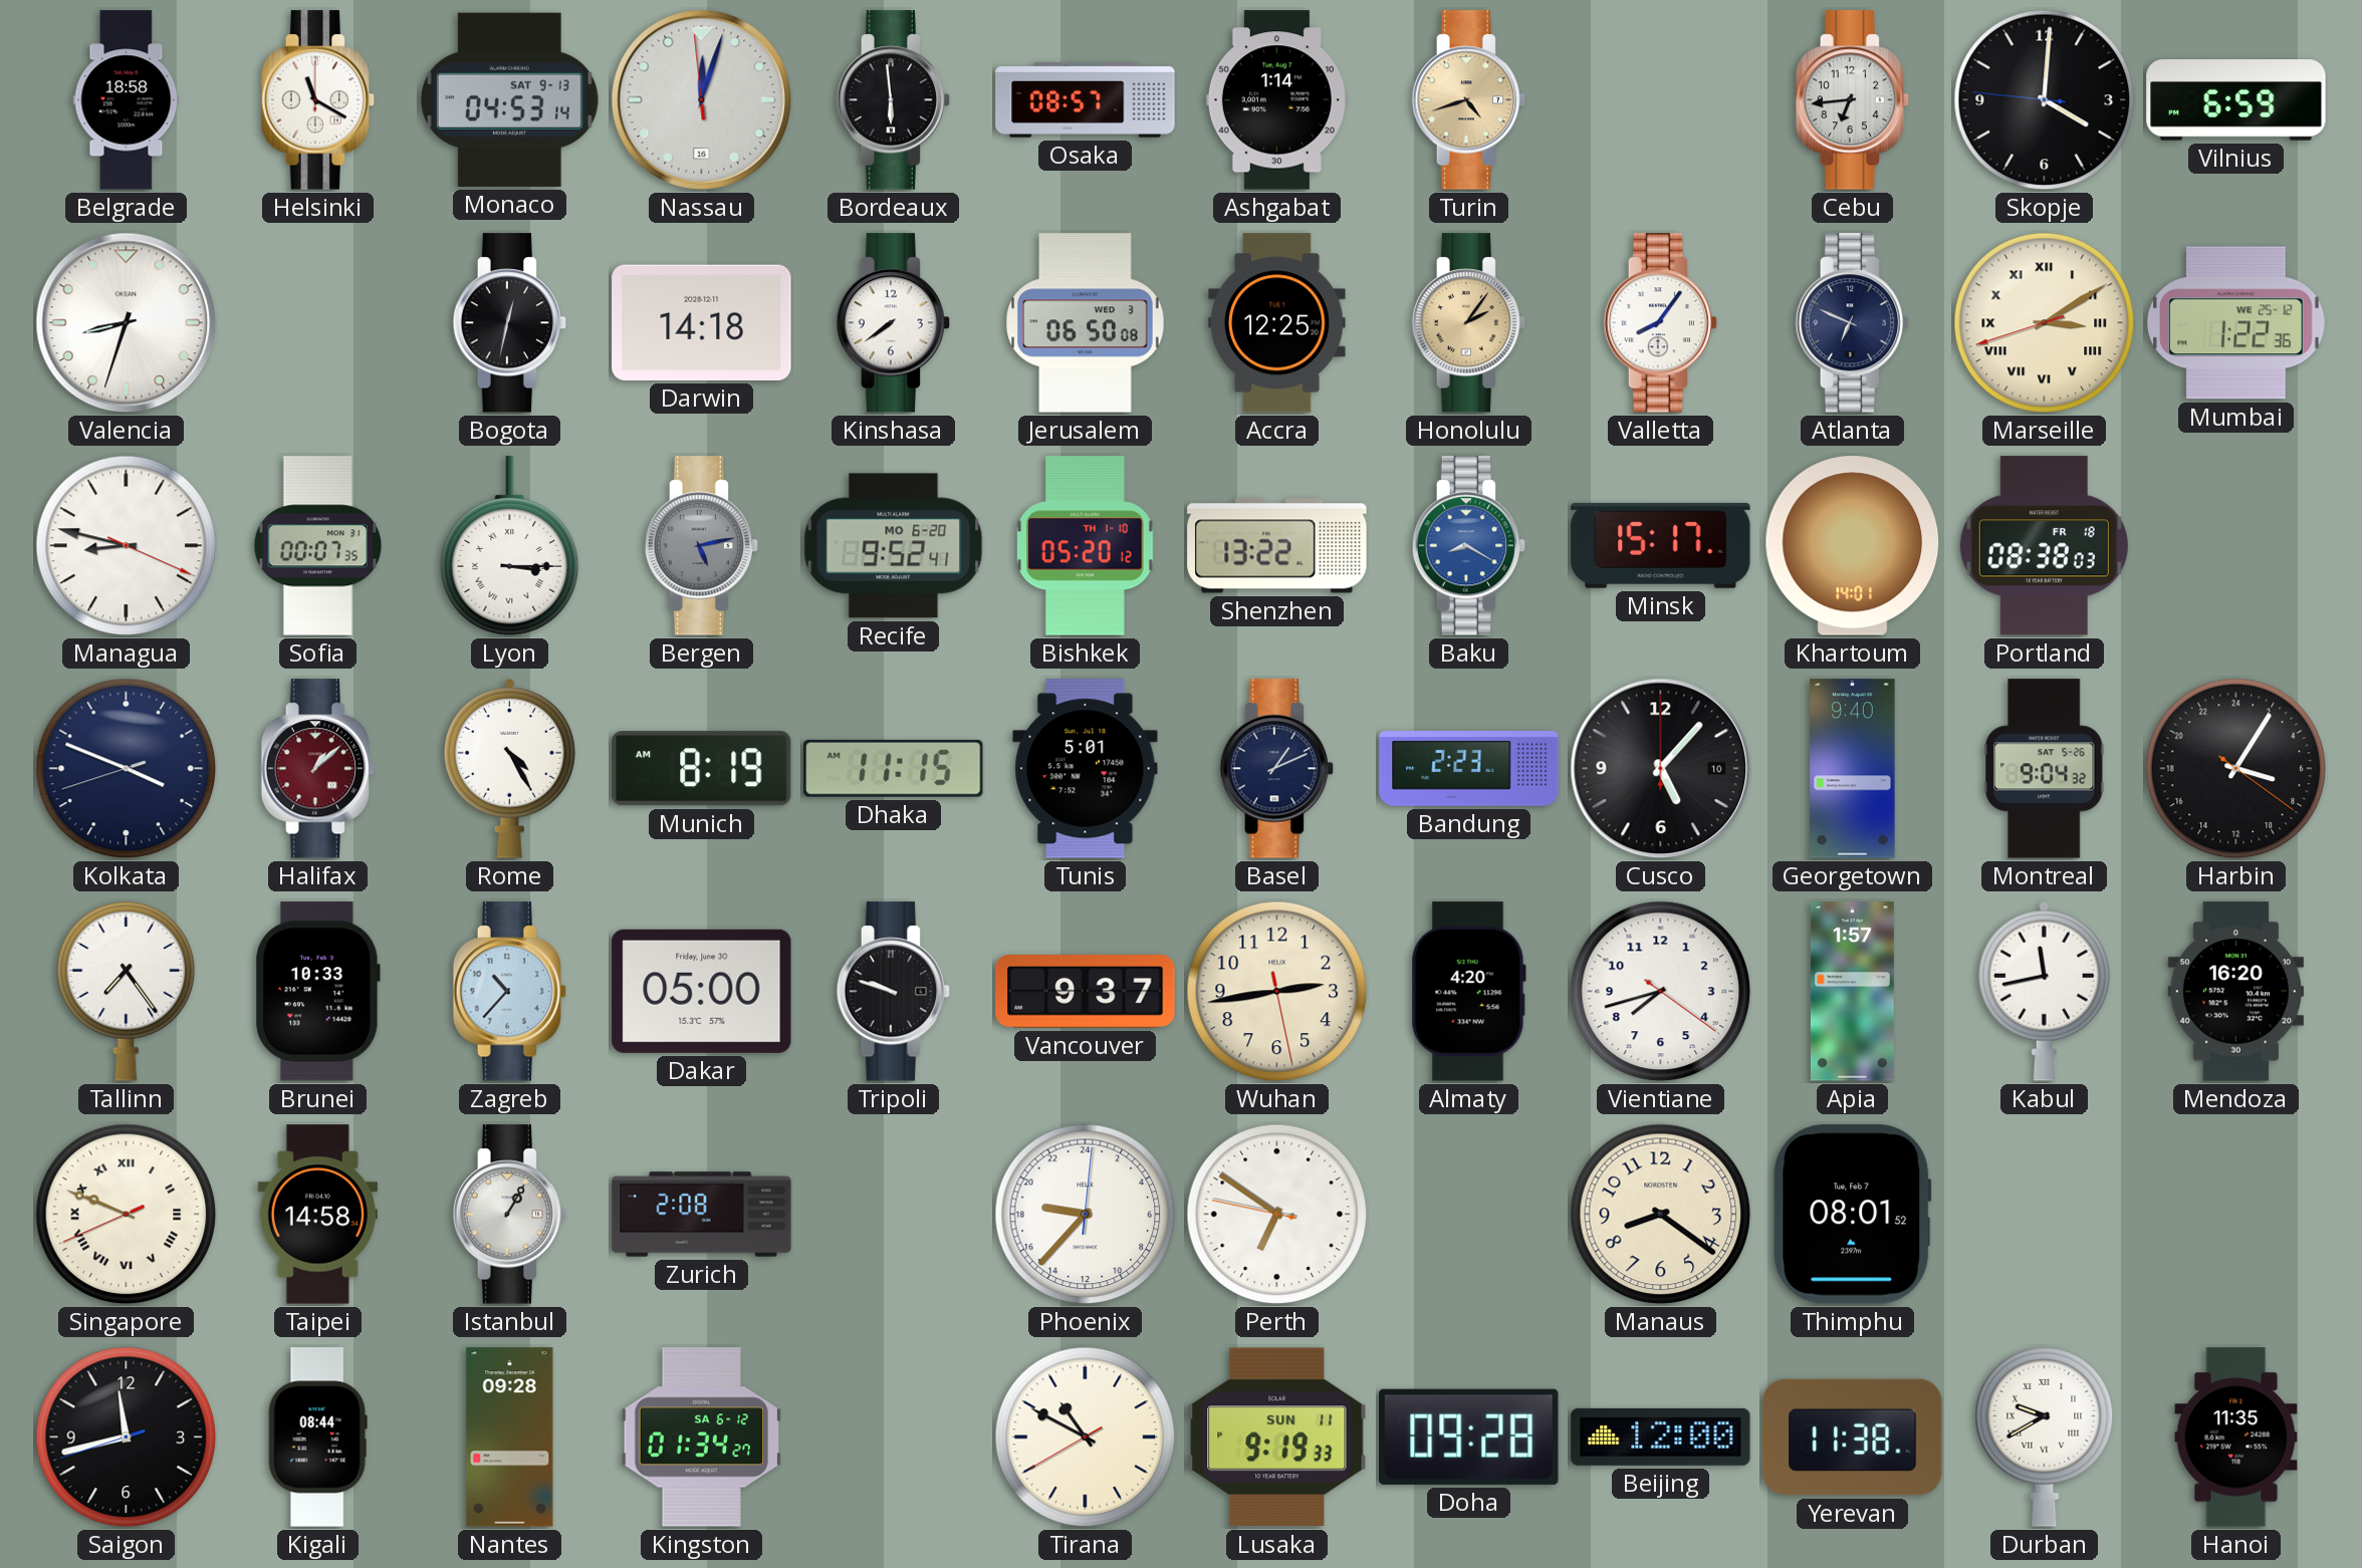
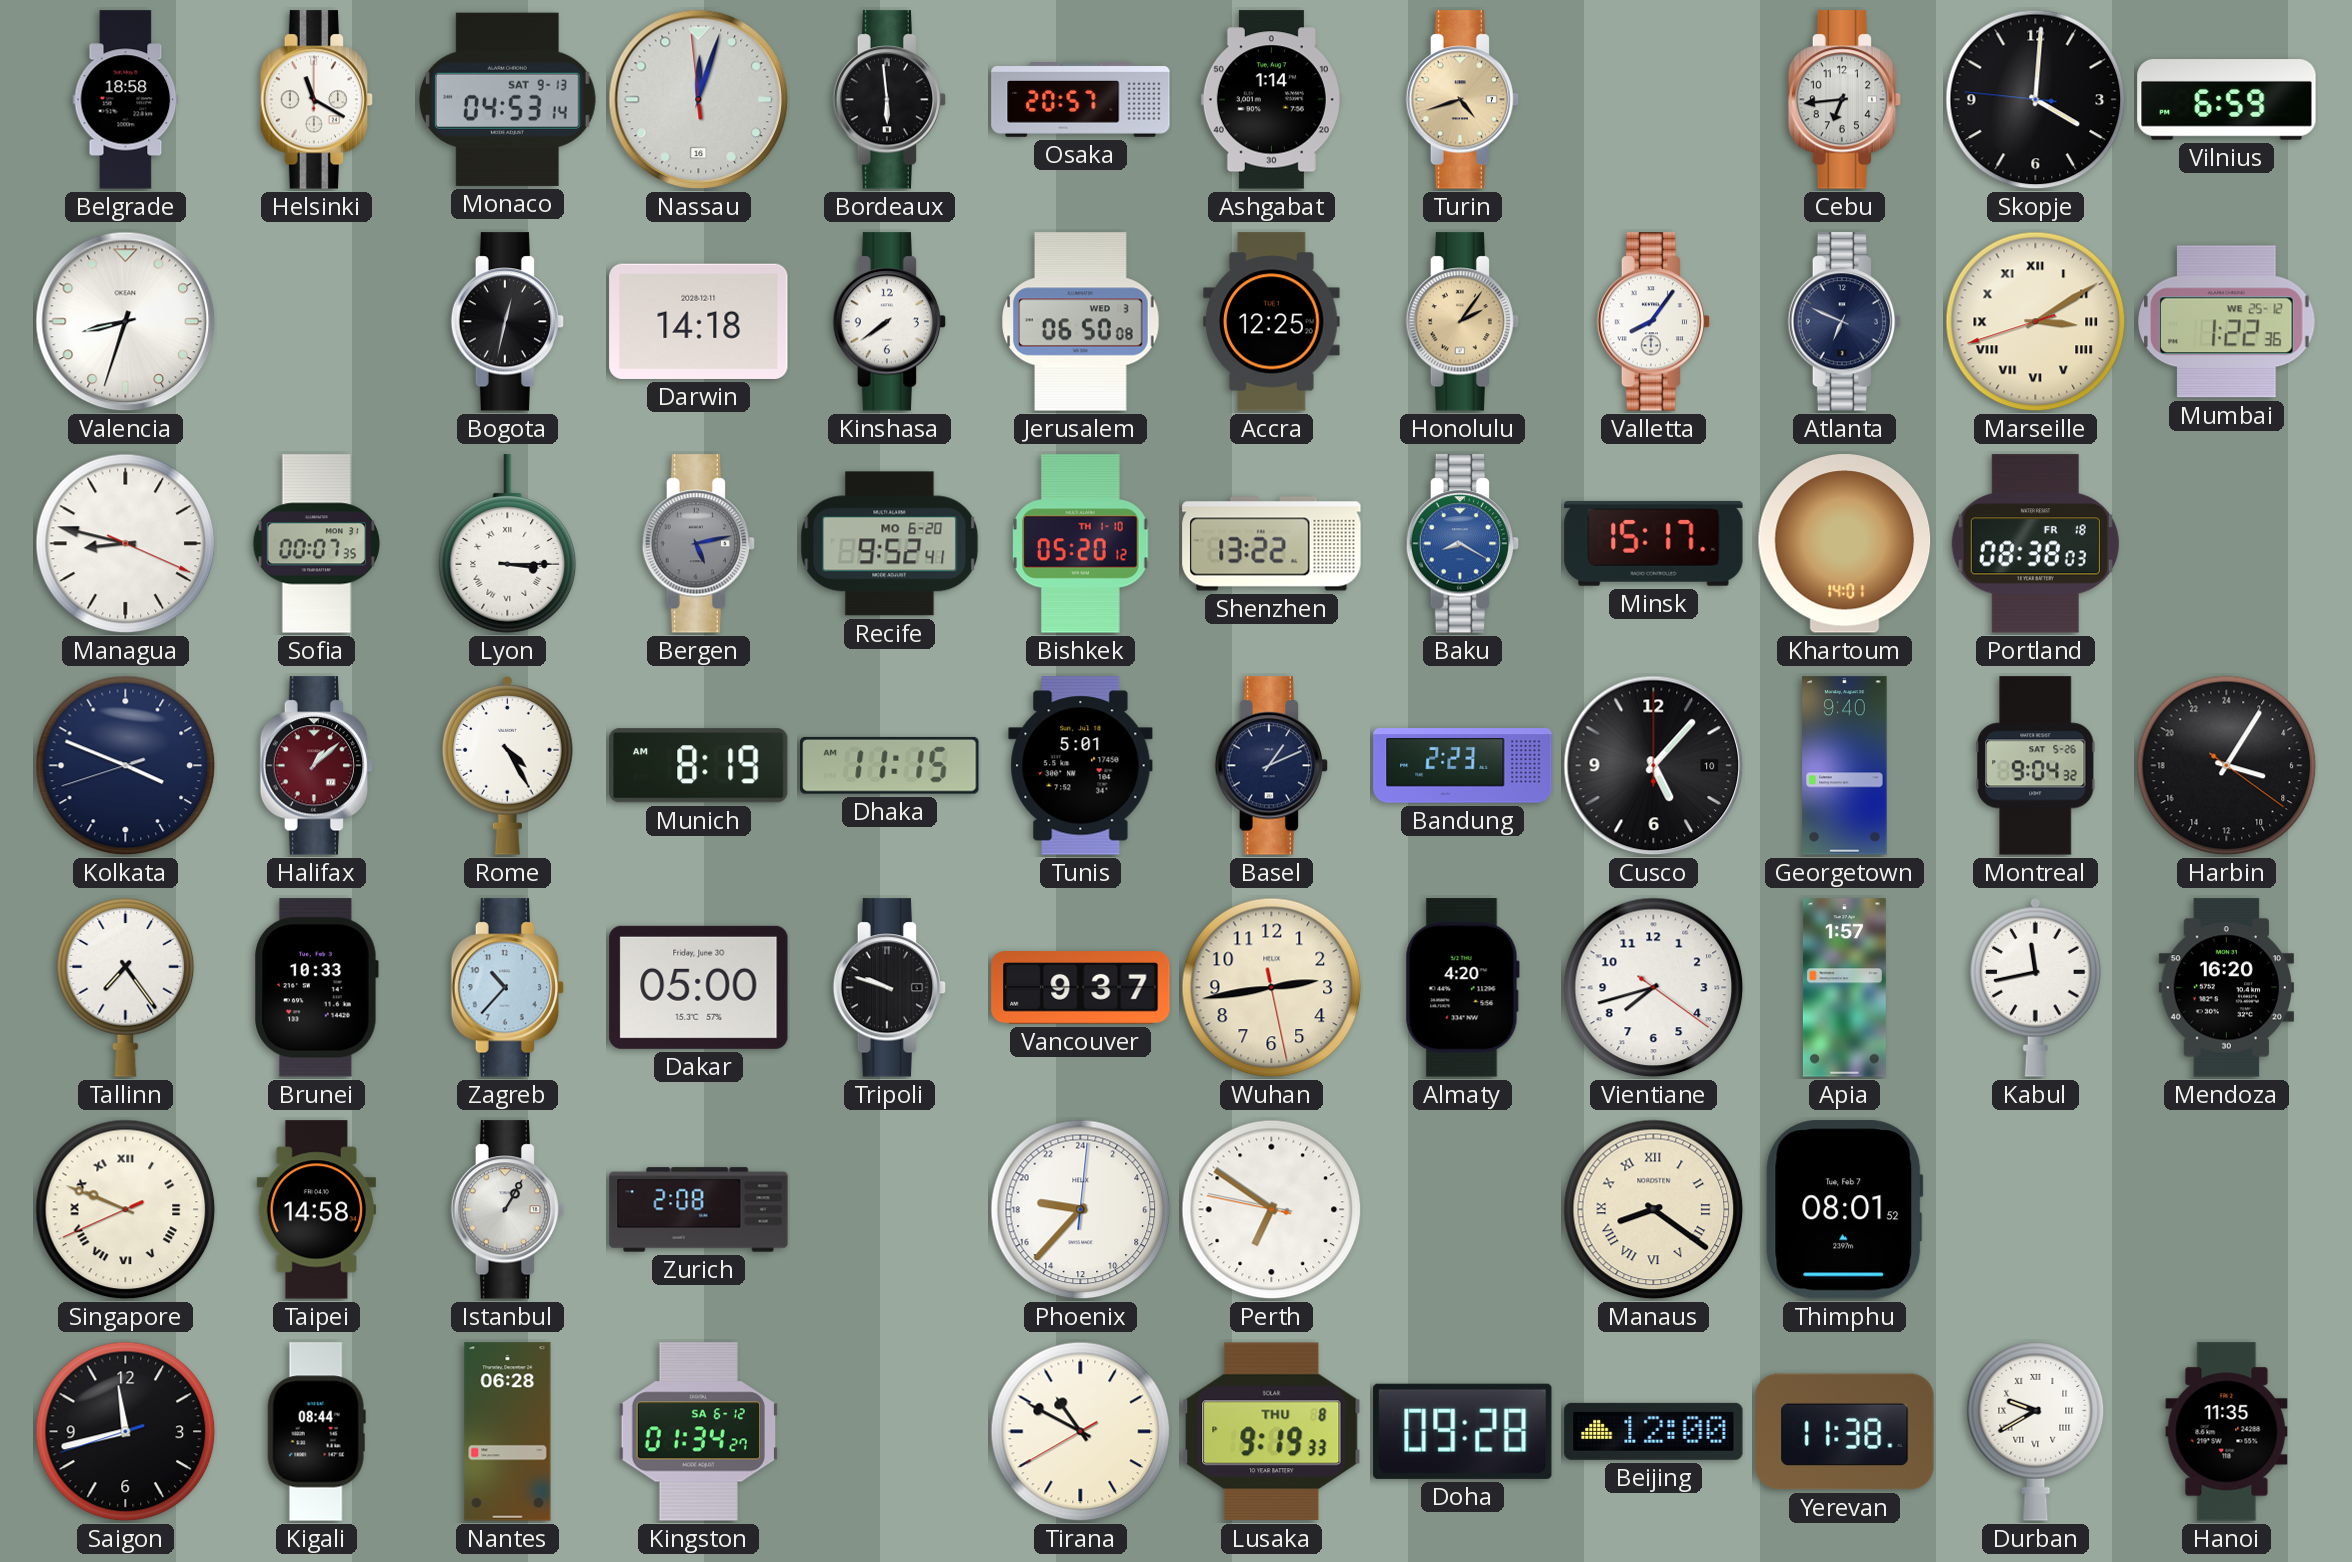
Osaka: 08:57 -> 20:57 (1081, 100)
Manaus numerals: Arabic -> Roman (1654, 1210)
Nantes: 09:28 -> 06:28 (508, 1432)
Lusaka date: SUN 11 -> THU 8 (1272, 1432)
